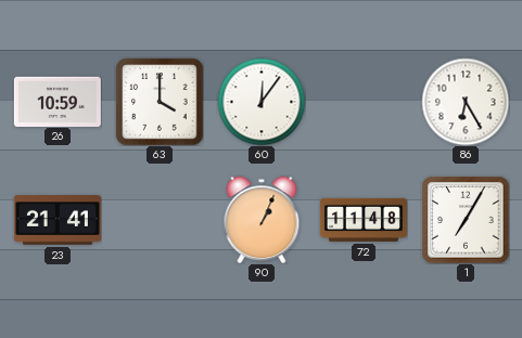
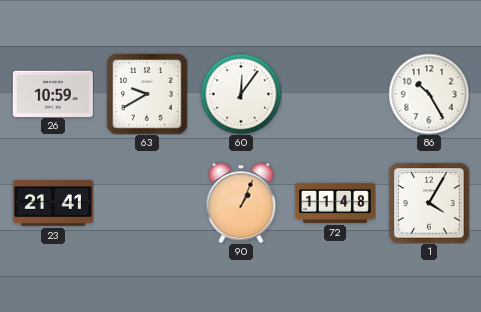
63: 4:00 -> 9:40 (147, 94)
86: 6:25 -> 10:25 (429, 94)
1: 7:05 -> 4:05 (429, 203)
